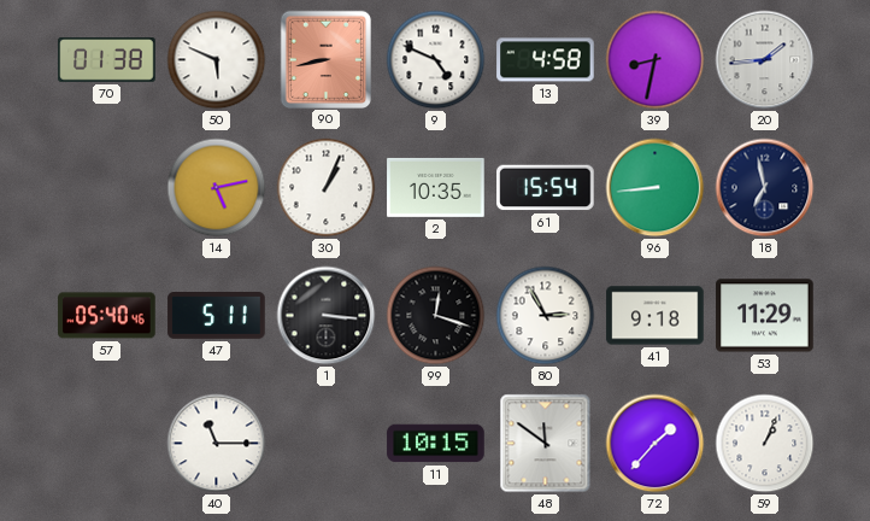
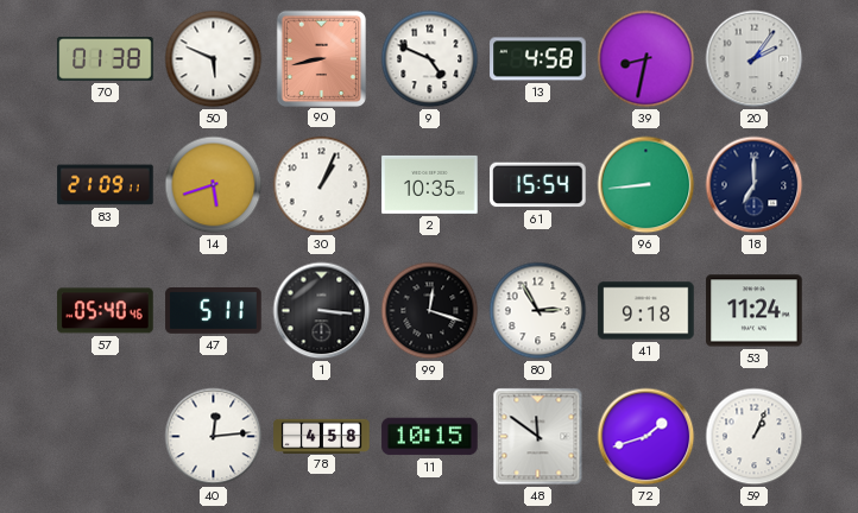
20: 1:44 -> 2:06 (755, 59)
83: none -> 21:09 (106, 185)
14: 5:13 -> 5:42 (214, 185)
18: 6:58 -> 7:00 (755, 185)
53: 11:29 -> 11:24 (755, 311)
40: 11:15 -> 12:14 (214, 437)
78: none -> 4:58 (322, 436)
72: 1:37 -> 1:42 (646, 437)
